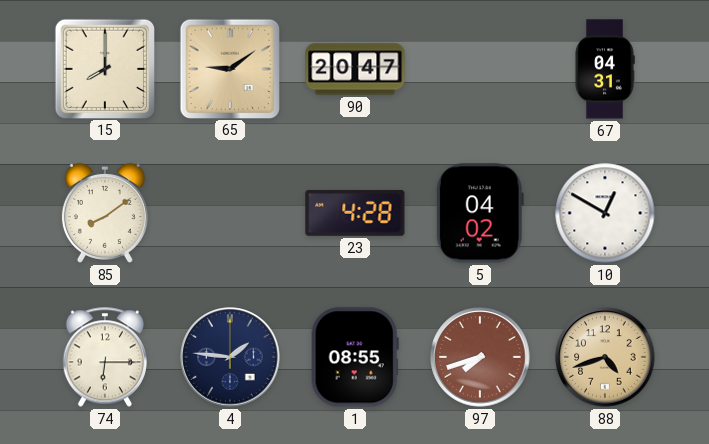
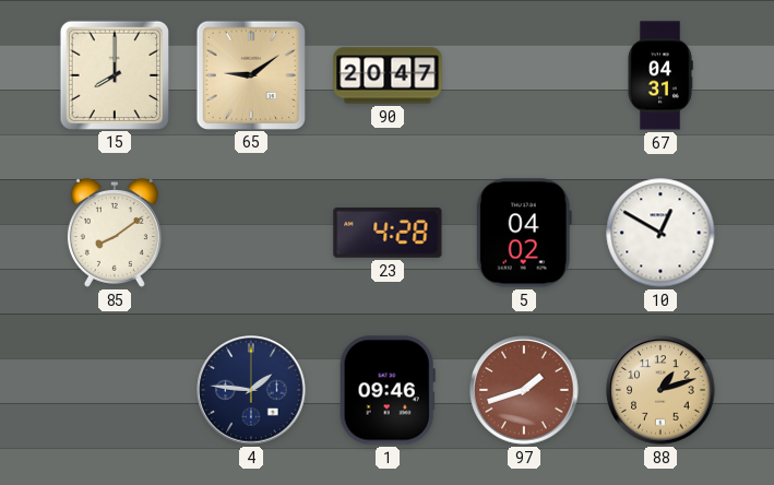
74: 6:15 -> none (104, 357)
1: 08:55 -> 09:46 (388, 390)
97: 7:42 -> 1:42 (524, 390)
88: 4:42 -> 1:12 (660, 390)
